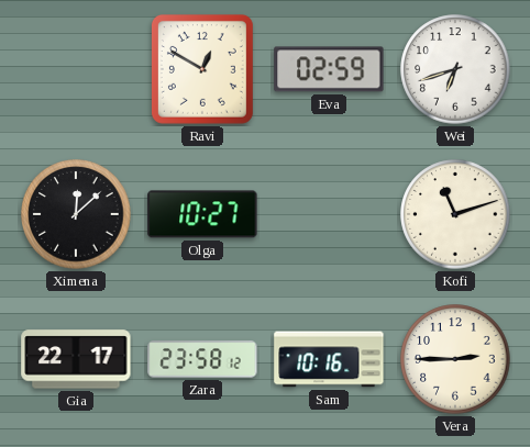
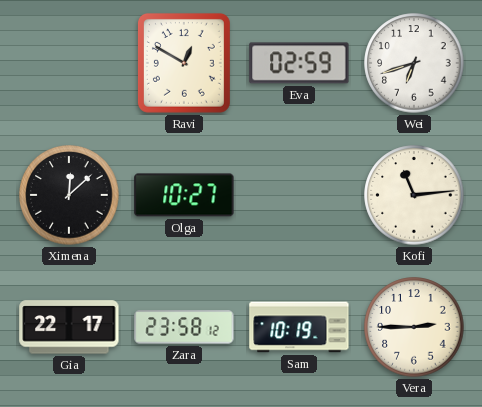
Kofi: 11:12 -> 11:14 (414, 195)
Sam: 10:16 -> 10:19 (299, 327)
